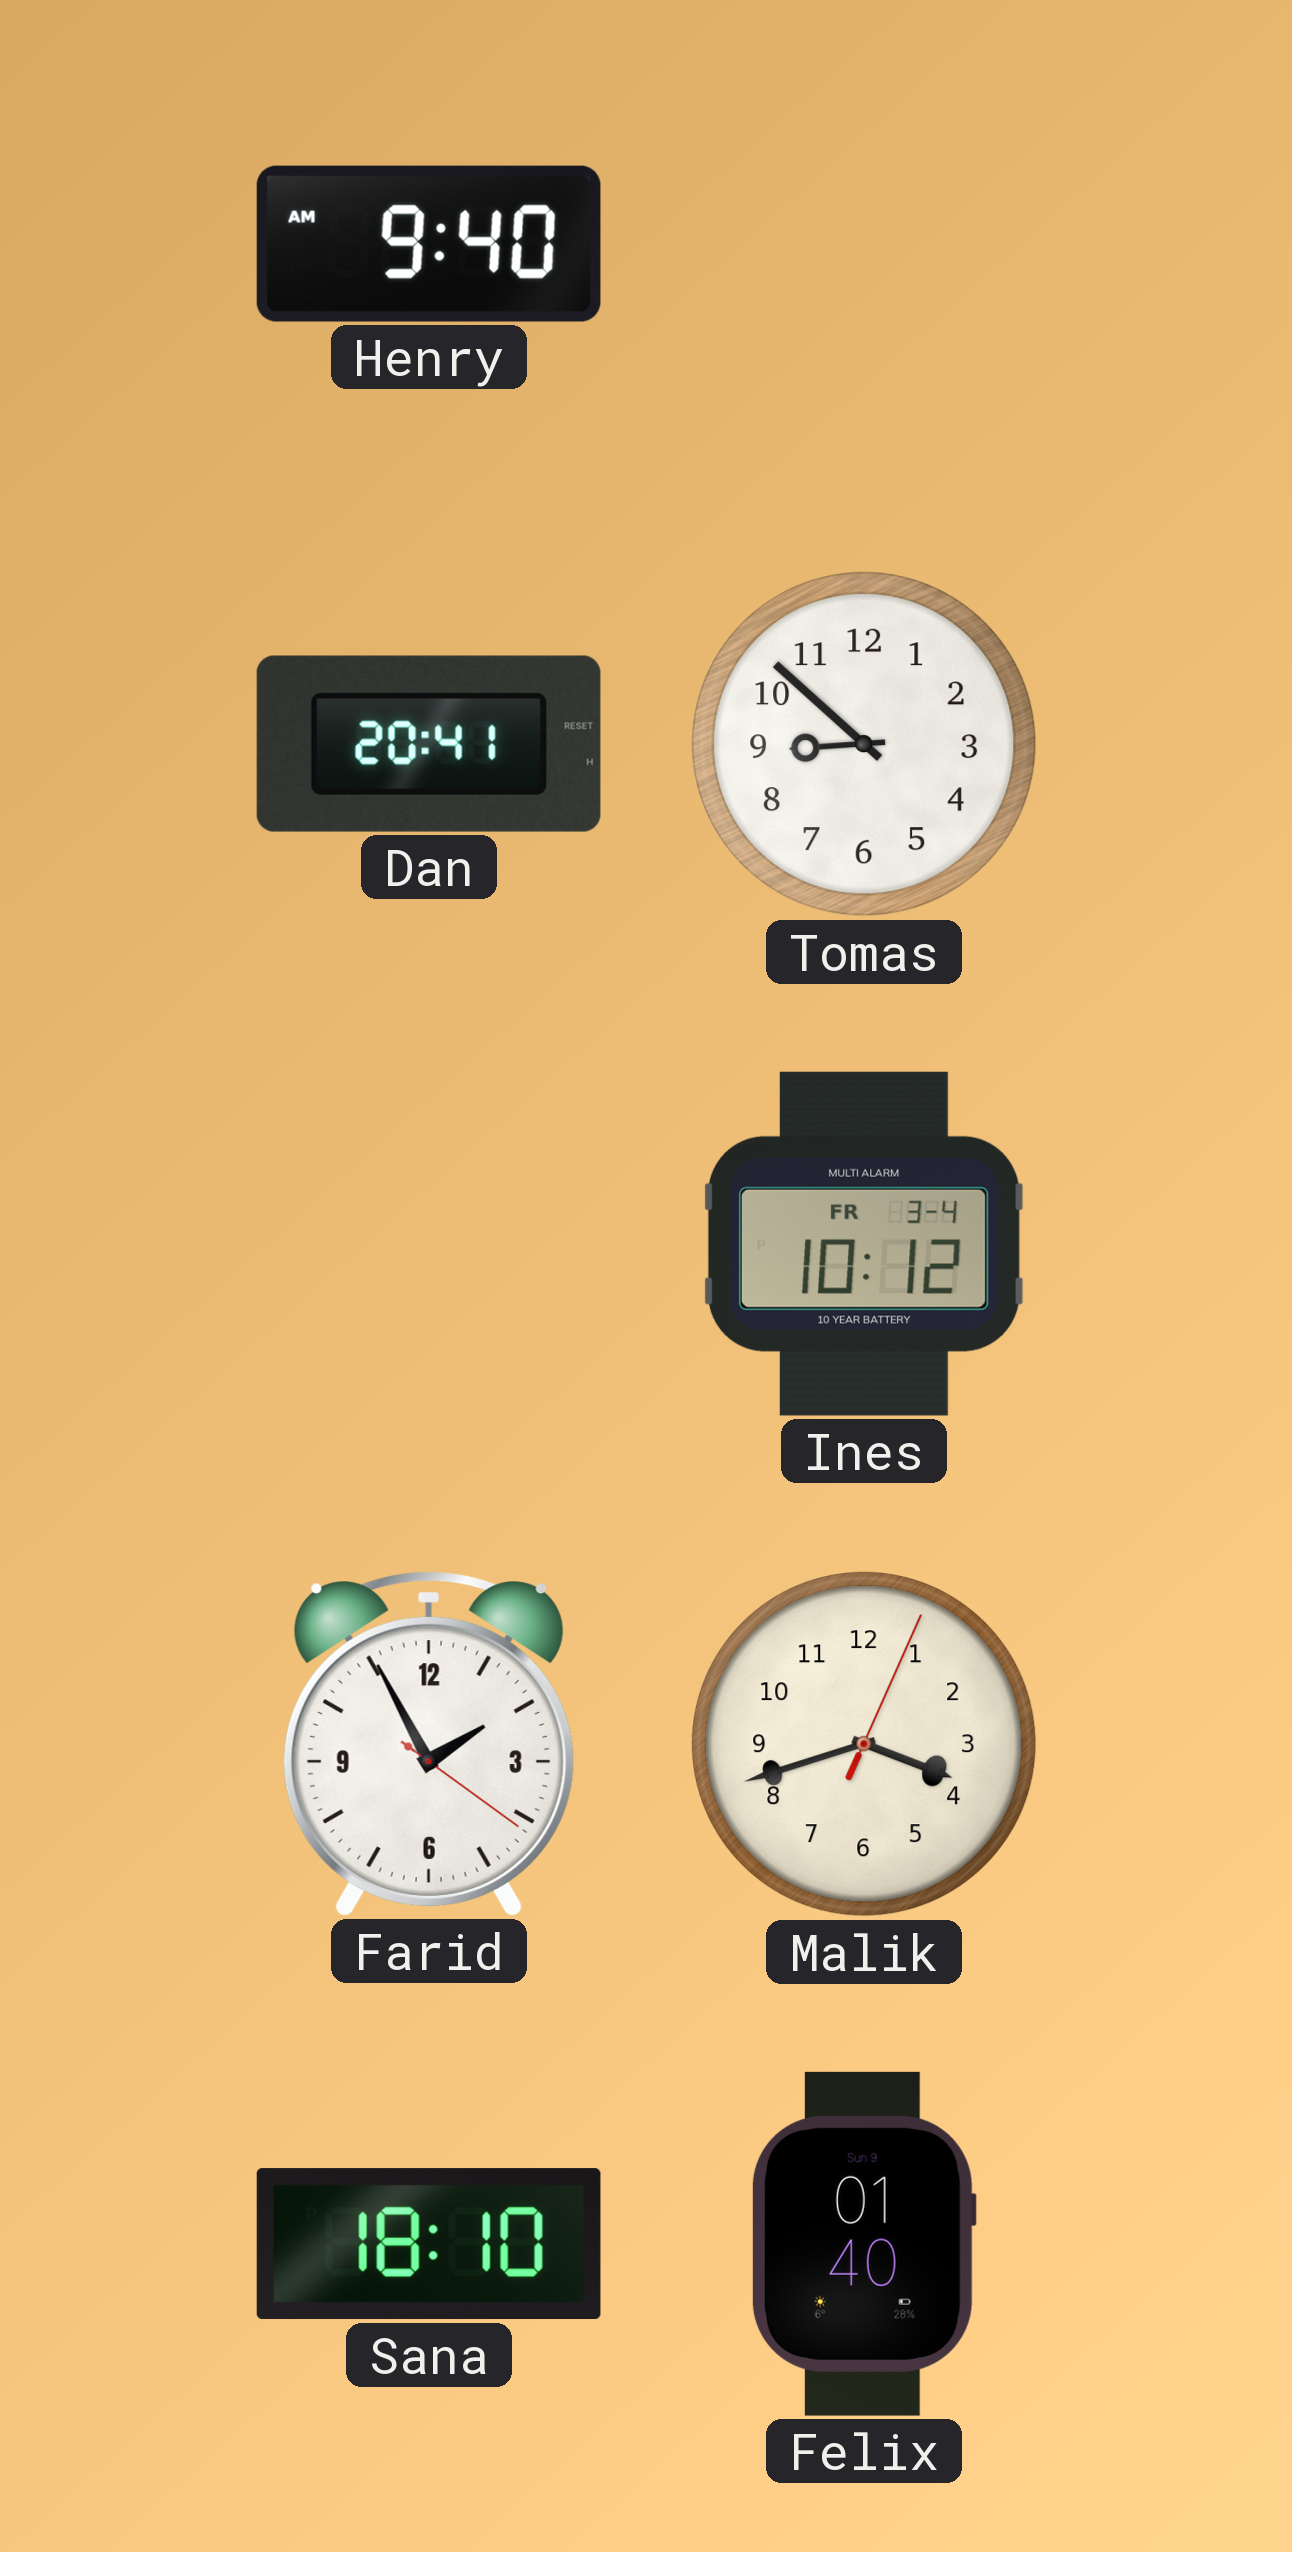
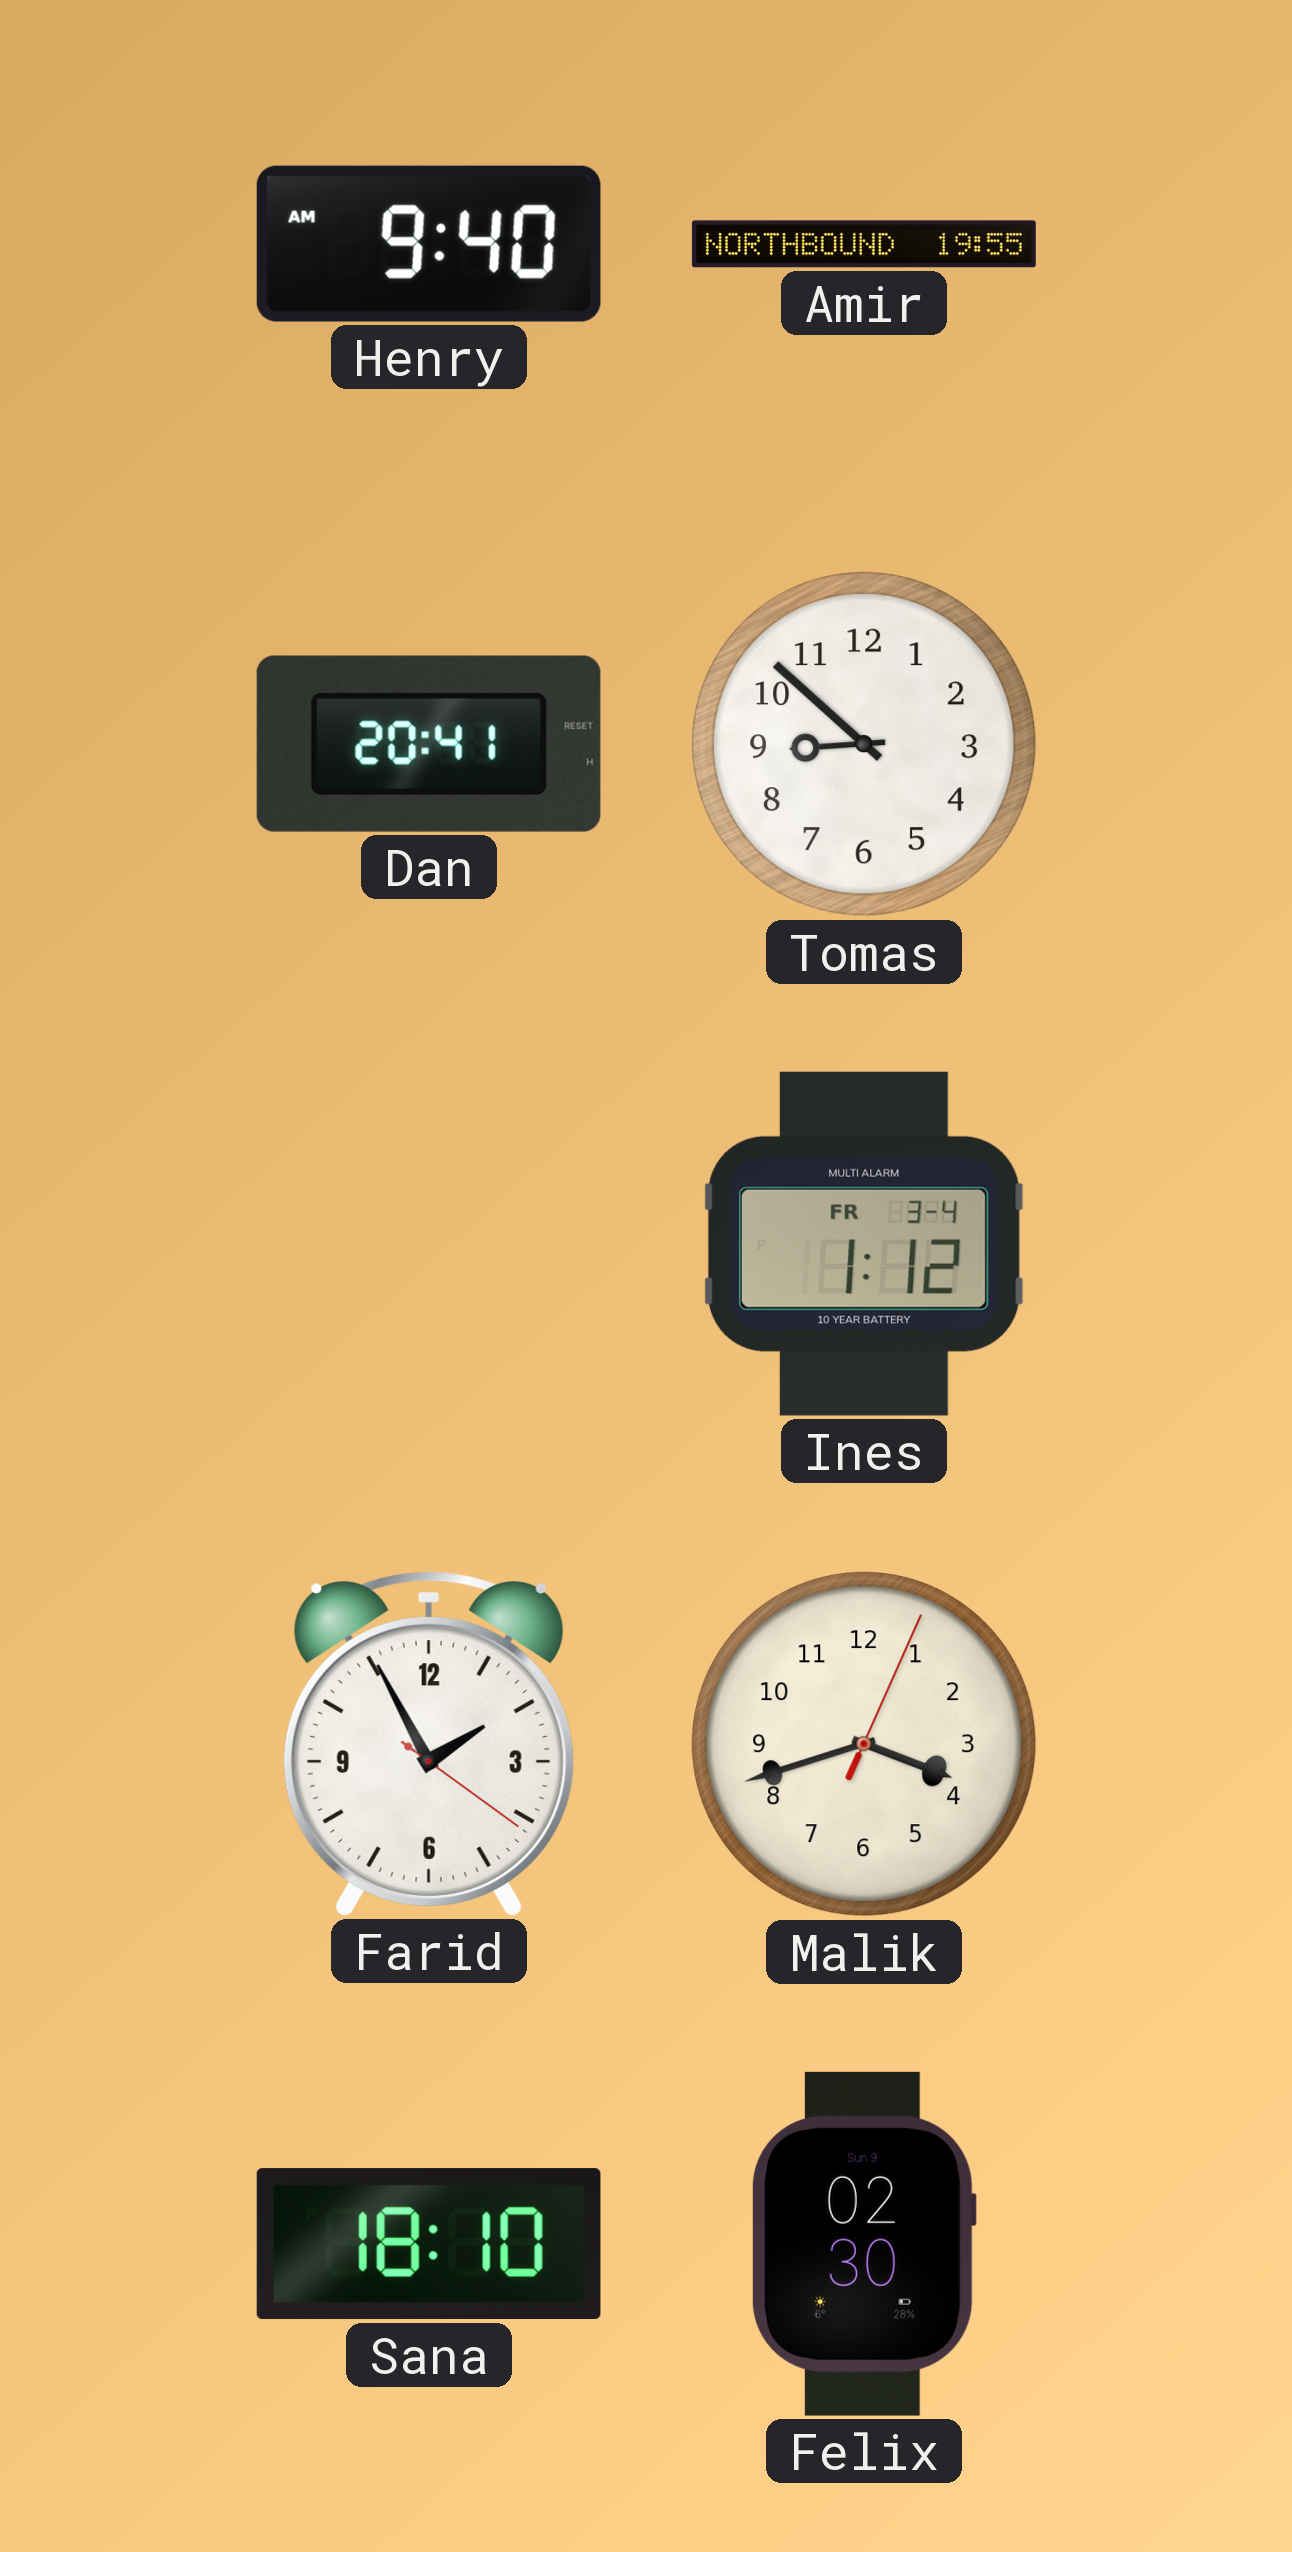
Amir: none -> 19:55 (864, 244)
Ines: 10:12 -> 1:12 (864, 1244)
Felix: 01:40 -> 02:30 (864, 2244)
